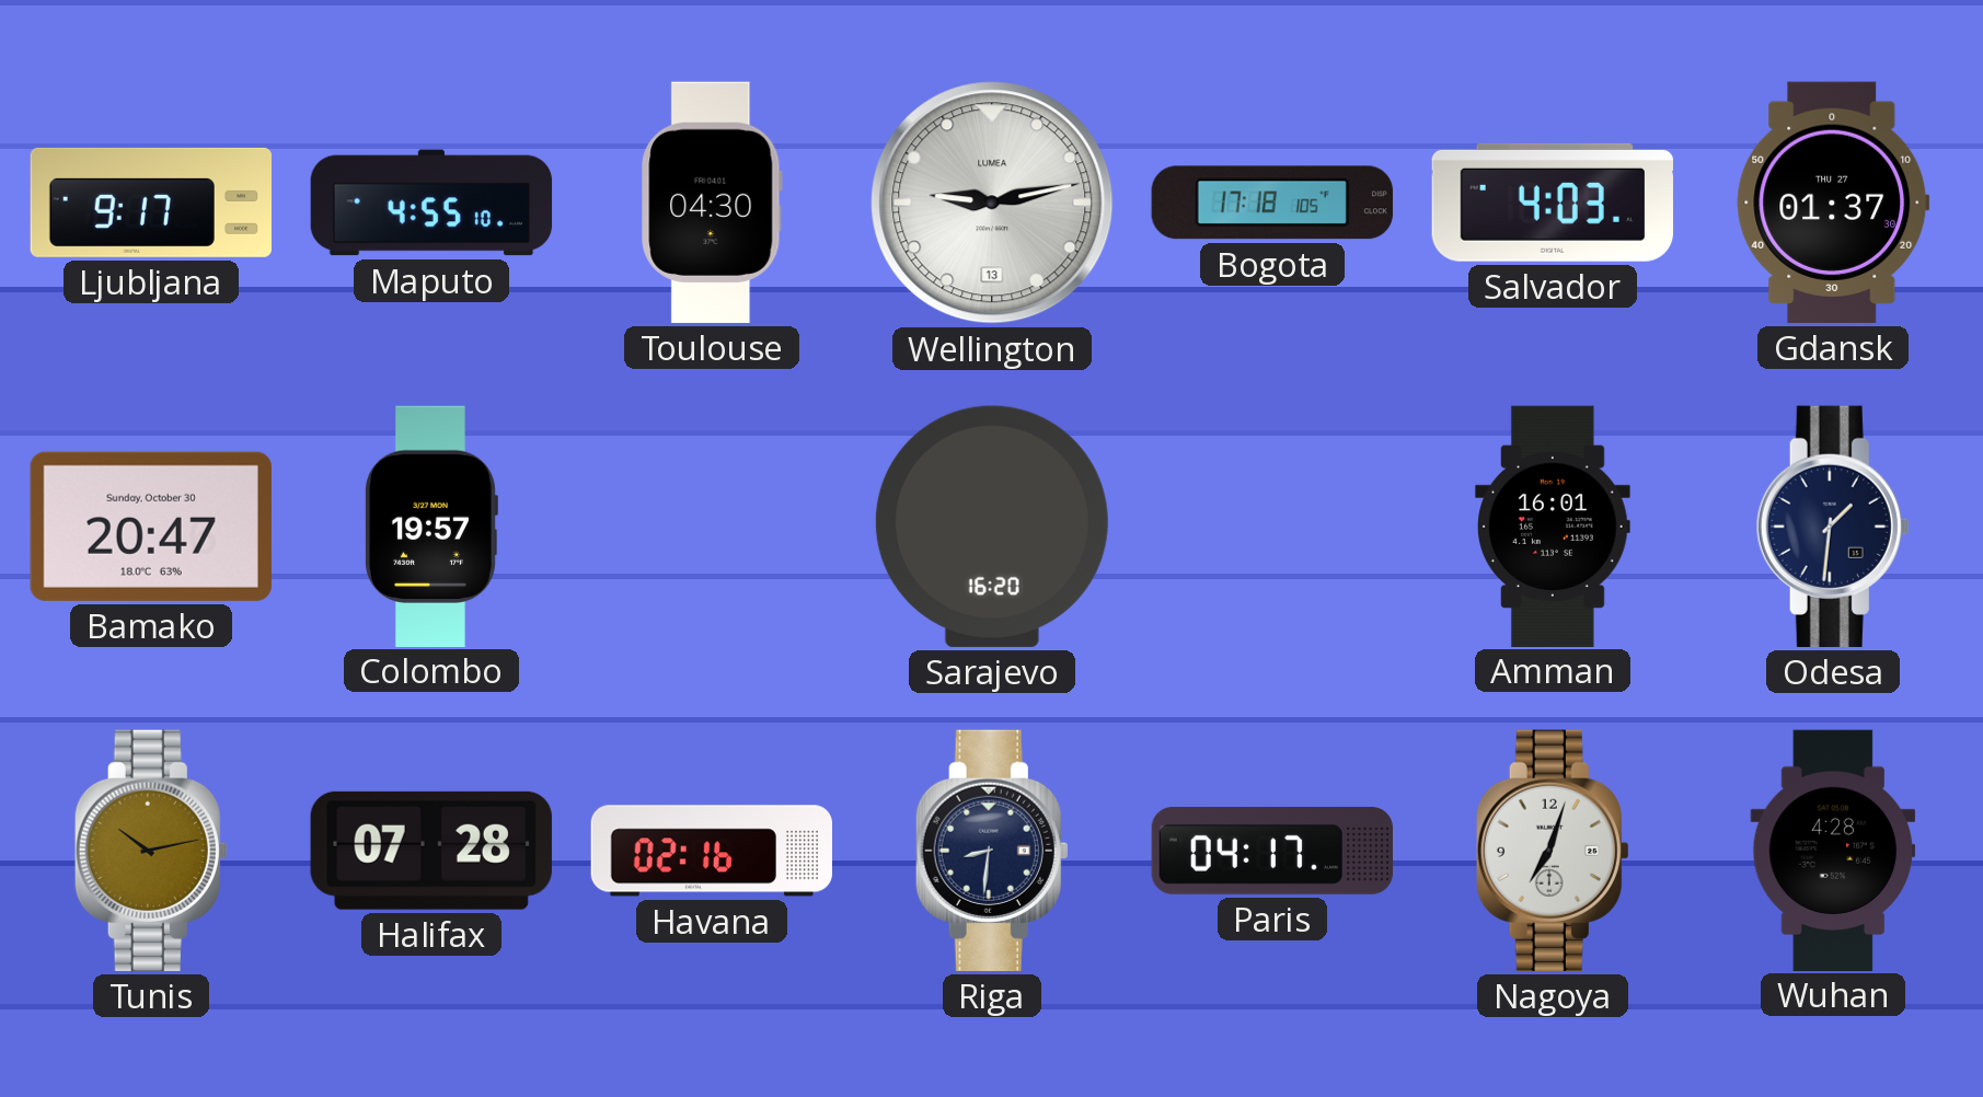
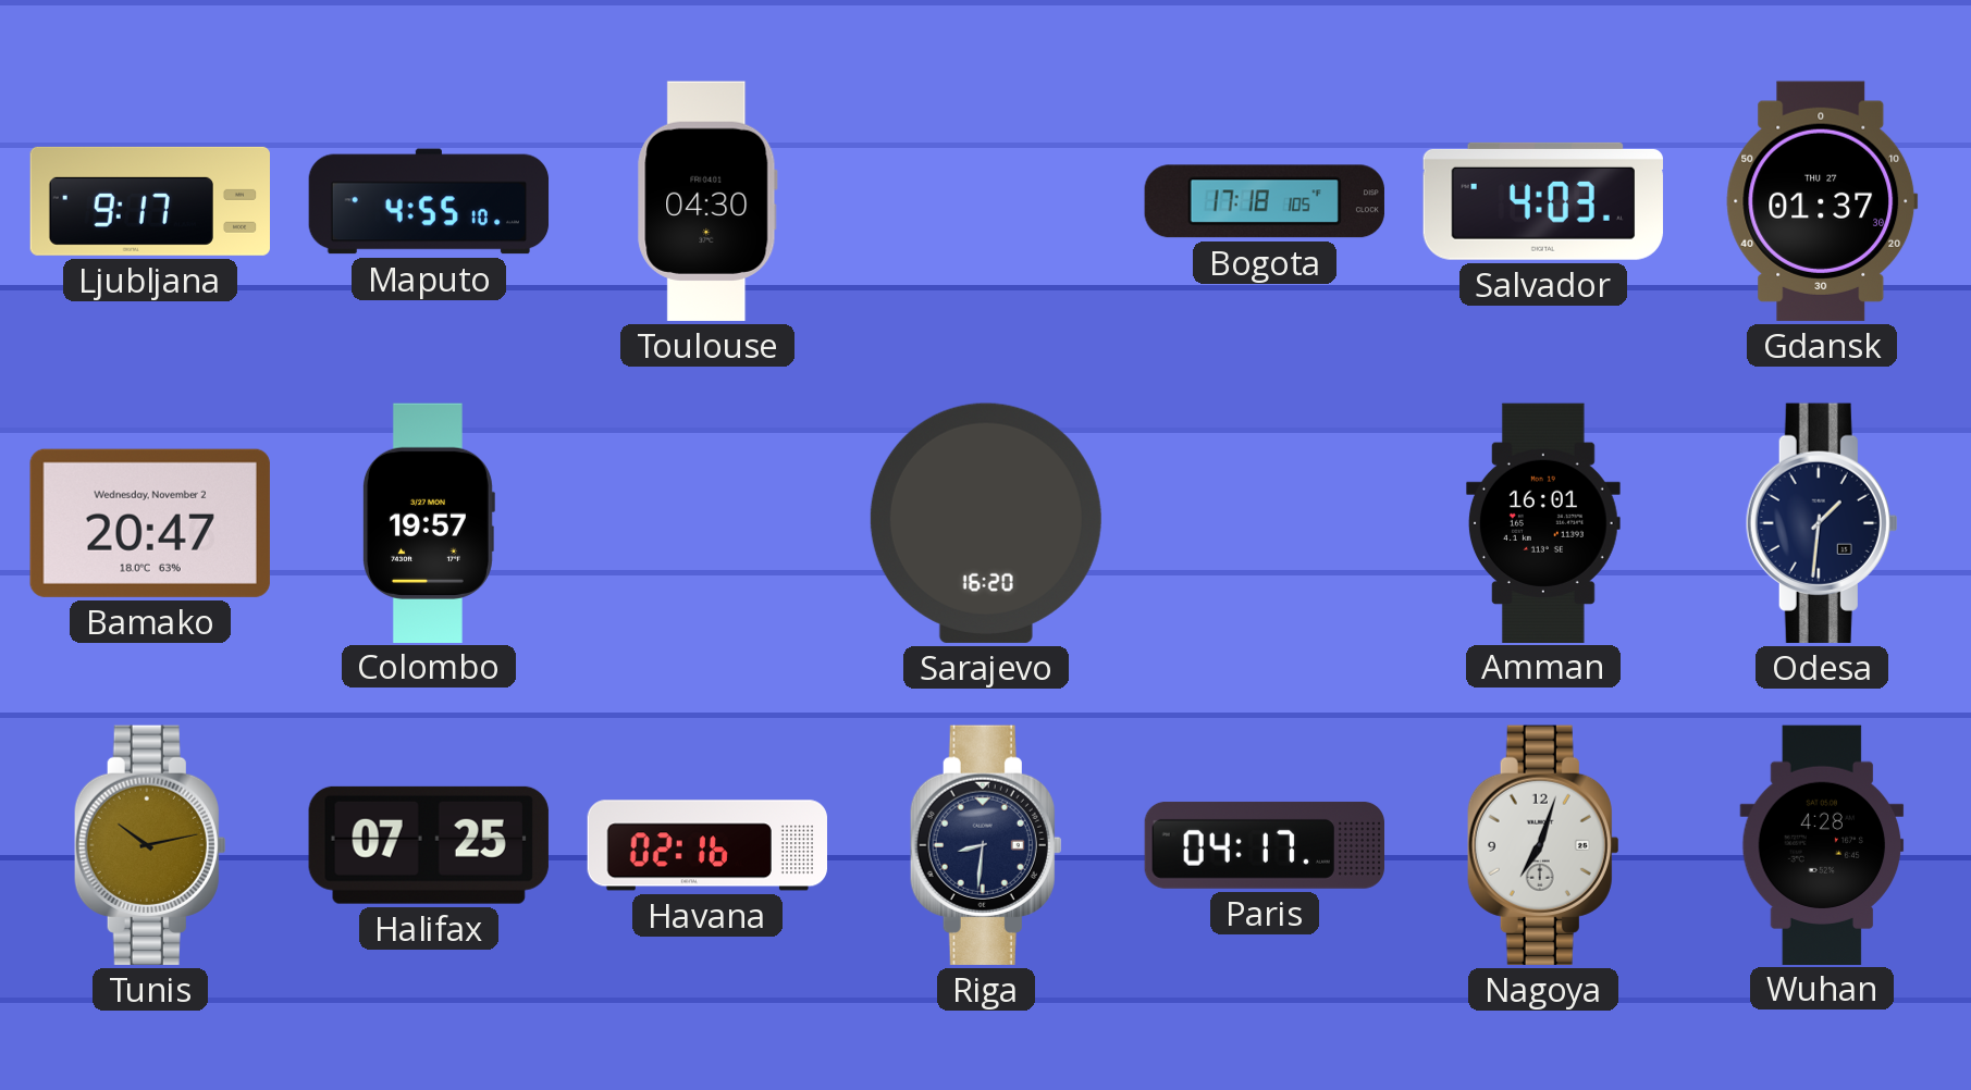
Wellington: 9:13 -> none (992, 203)
Bamako date: Sunday, October 30 -> Wednesday, November 2 (150, 523)
Halifax: 07:28 -> 07:25 (429, 845)
